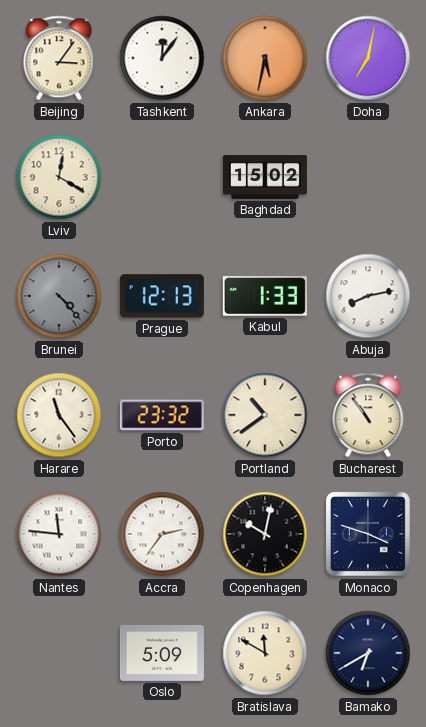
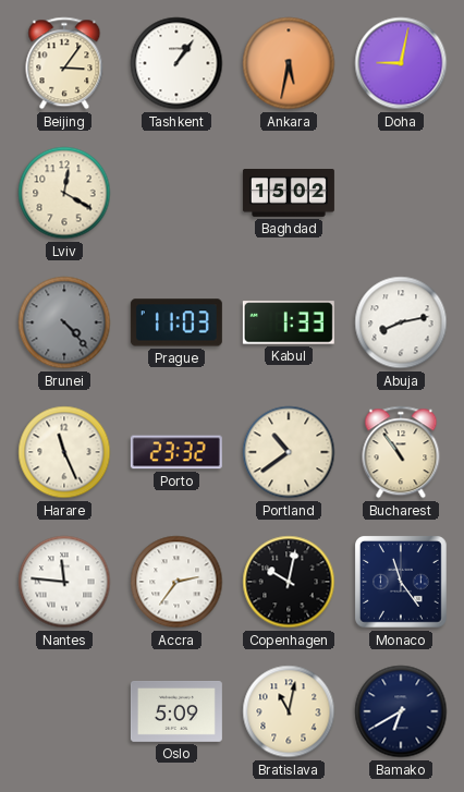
Tashkent: 12:06 -> 1:06 (176, 63)
Doha: 7:02 -> 9:02 (401, 63)
Prague: 12:13 -> 11:03 (176, 322)
Harare: 11:24 -> 11:26 (64, 452)
Monaco: 3:48 -> 11:24 (402, 583)
Bratislava: 11:50 -> 11:02 (289, 711)
